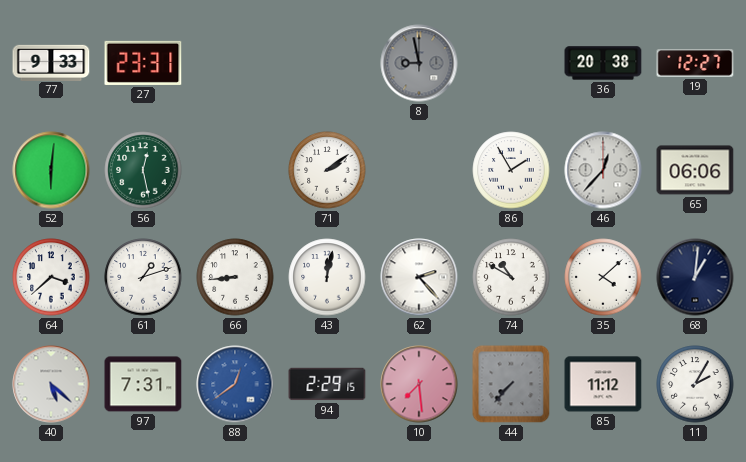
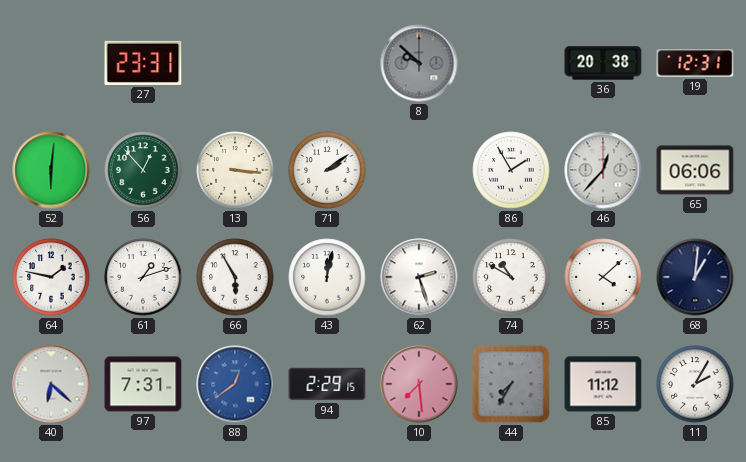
77: 9:33 -> none (51, 62)
8: 8:58 -> 9:52 (419, 63)
19: 12:27 -> 12:31 (695, 63)
56: 12:28 -> 12:53 (143, 170)
13: none -> 3:16 (235, 170)
64: 3:38 -> 1:47 (51, 277)
66: 8:44 -> 5:55 (235, 277)
62: 2:23 -> 2:27 (419, 277)
40: 5:22 -> 6:22 (51, 384)
44: 7:37 -> 7:35 (511, 384)
